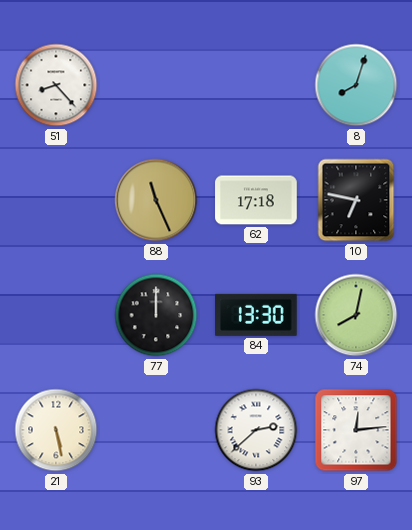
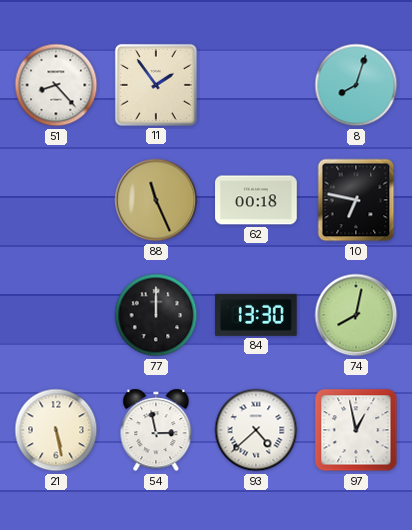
11: none -> 1:54 (156, 85)
62: 17:18 -> 00:18 (256, 200)
54: none -> 2:58 (156, 430)
93: 2:38 -> 4:38 (256, 430)
97: 12:14 -> 12:58 (356, 430)
